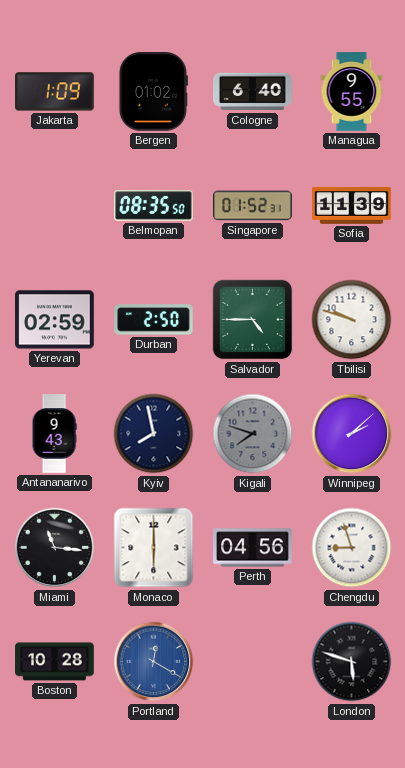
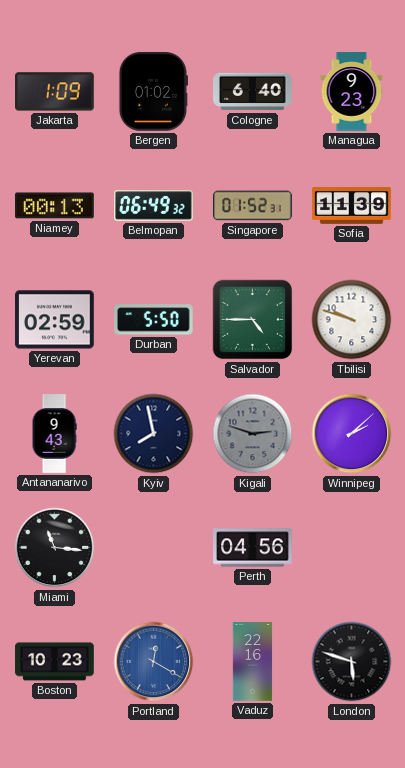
Managua: 9:55 -> 9:23 (352, 92)
Niamey: none -> 00:13 (55, 206)
Belmopan: 08:35 -> 06:49 (154, 206)
Durban: 2:50 -> 5:50 (154, 320)
Kigali: 7:48 -> 2:48 (253, 434)
Monaco: 6:00 -> none (154, 548)
Chengdu: 8:57 -> none (352, 548)
Boston: 10:28 -> 10:23 (55, 662)
Vaduz: none -> 22:16 (253, 662)
